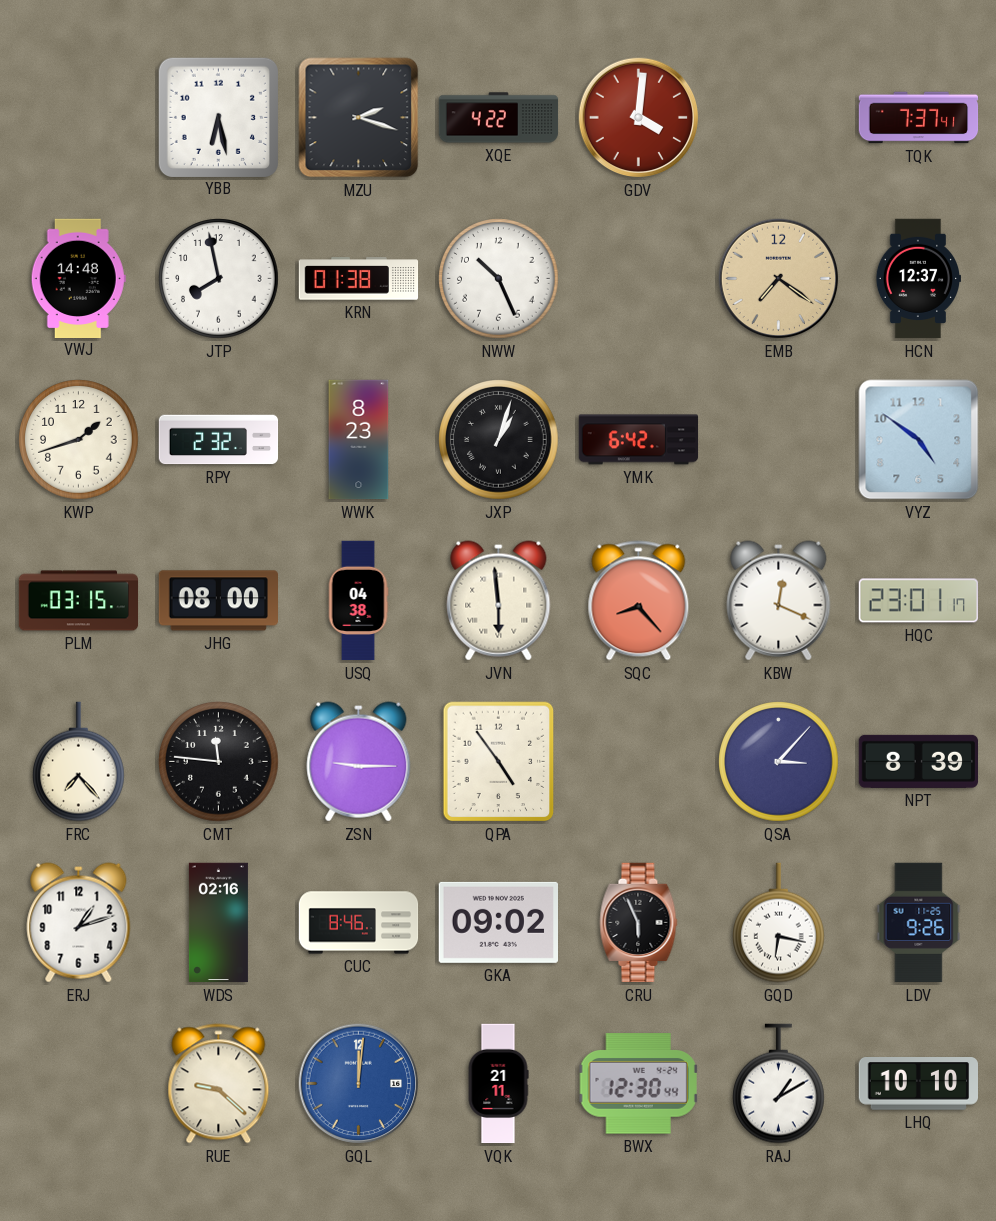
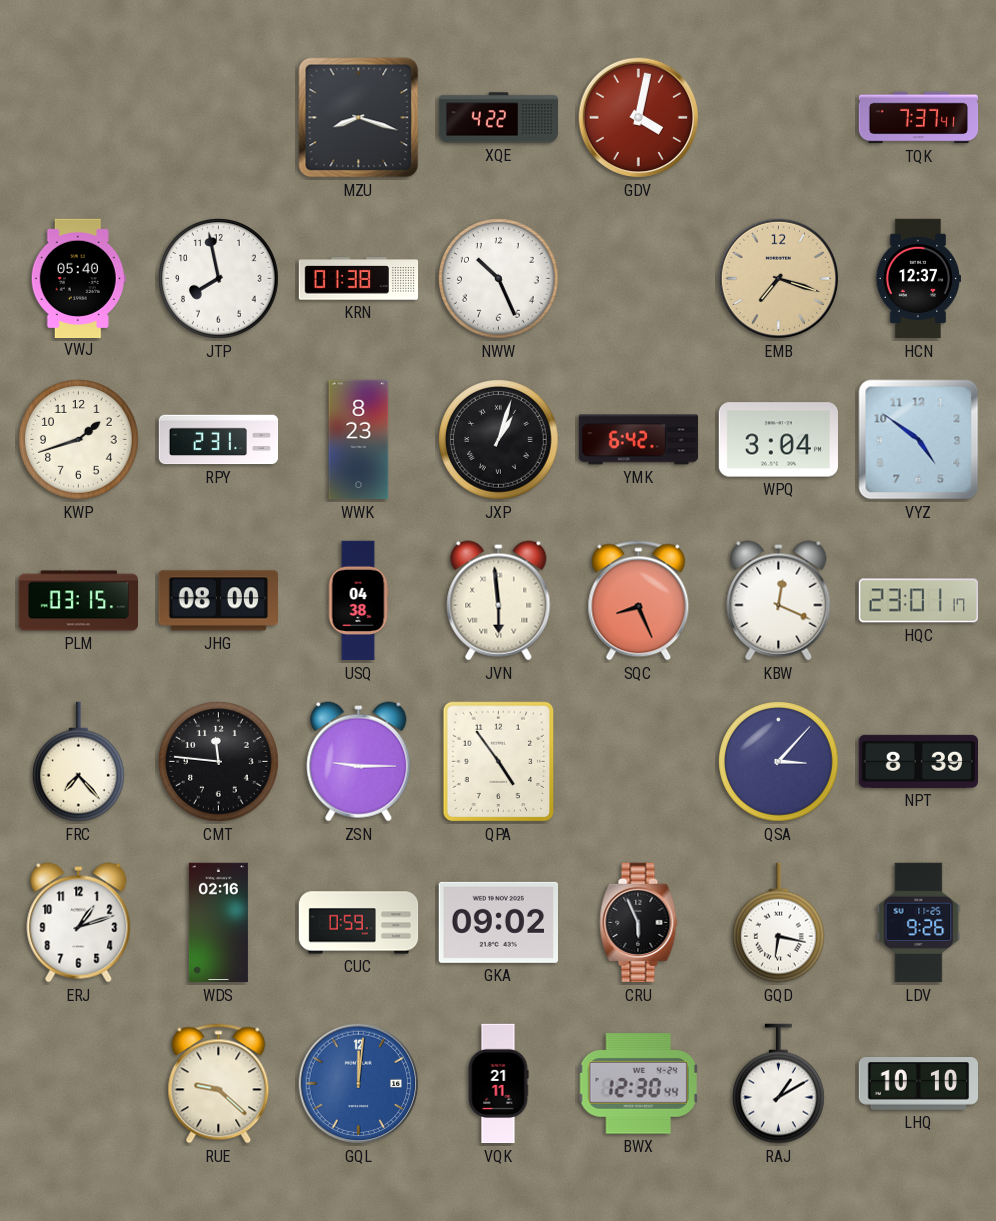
YBB: 6:28 -> none (218, 117)
MZU: 2:18 -> 8:18 (359, 118)
GDV: 4:01 -> 4:02 (639, 118)
VWJ: 14:48 -> 05:40 (78, 278)
EMB: 7:21 -> 7:18 (779, 279)
RPY: 2:32 -> 2:31 (219, 440)
WPQ: none -> 3:04 (778, 440)
SQC: 8:23 -> 8:26 (639, 601)
CUC: 8:46 -> 0:59 (359, 923)
